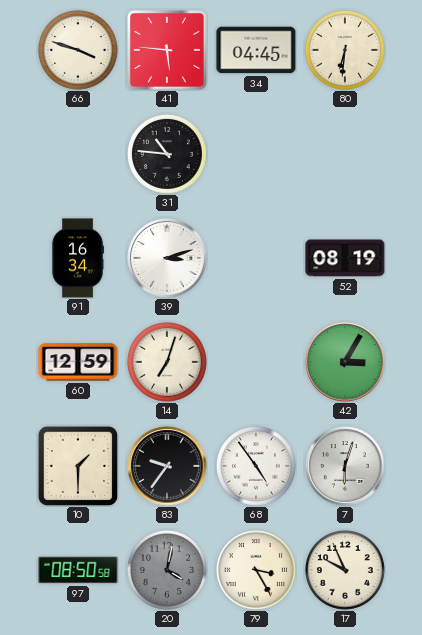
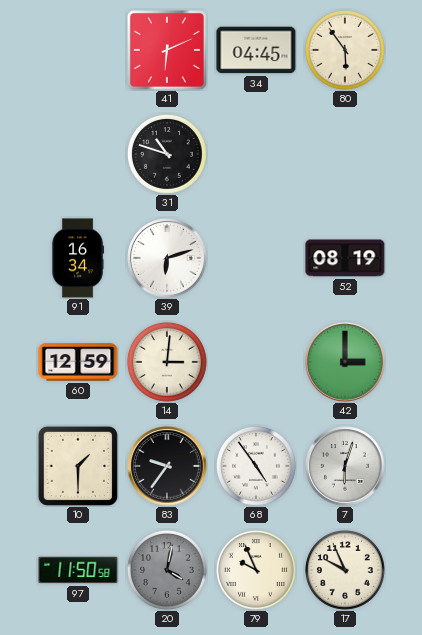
66: 3:48 -> none (78, 50)
41: 5:46 -> 6:11 (167, 50)
80: 6:31 -> 5:54 (345, 50)
31: 10:46 -> 10:48 (167, 154)
39: 3:12 -> 6:12 (167, 258)
14: 7:03 -> 3:01 (167, 362)
42: 3:05 -> 3:00 (345, 362)
97: 08:50 -> 11:50 (78, 570)
79: 3:25 -> 9:56 (256, 570)
